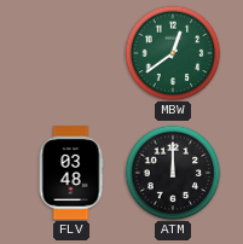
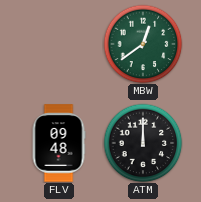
FLV: 03:48 -> 09:48 (59, 143)
